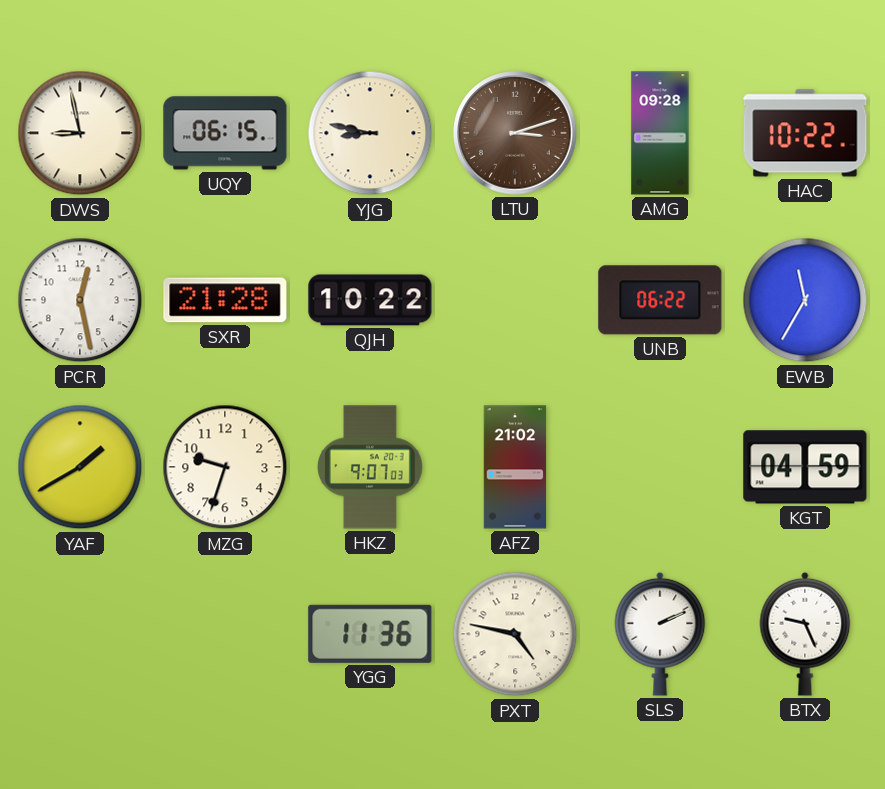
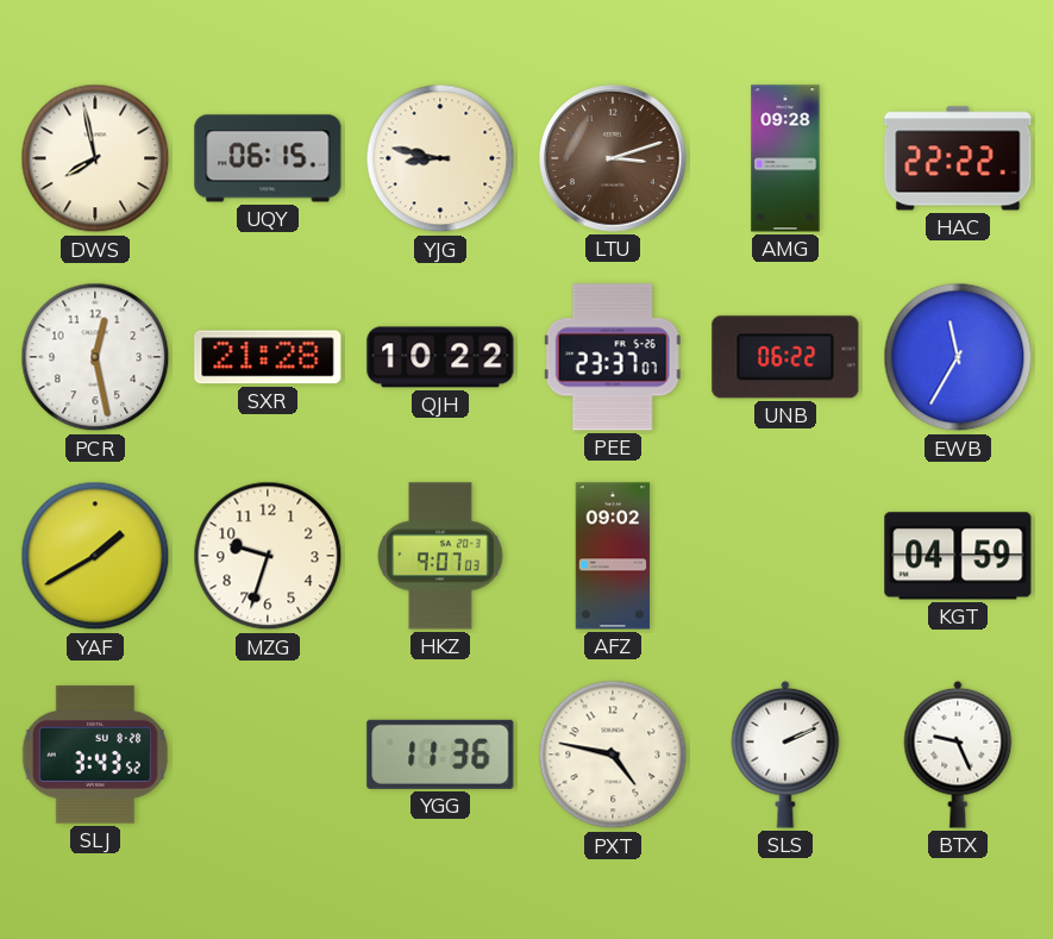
DWS: 8:58 -> 7:58 (95, 158)
HAC: 10:22 -> 22:22 (958, 158)
PEE: none -> 23:37 (613, 357)
AFZ: 21:02 -> 09:02 (613, 556)
SLJ: none -> 3:43 (95, 755)
